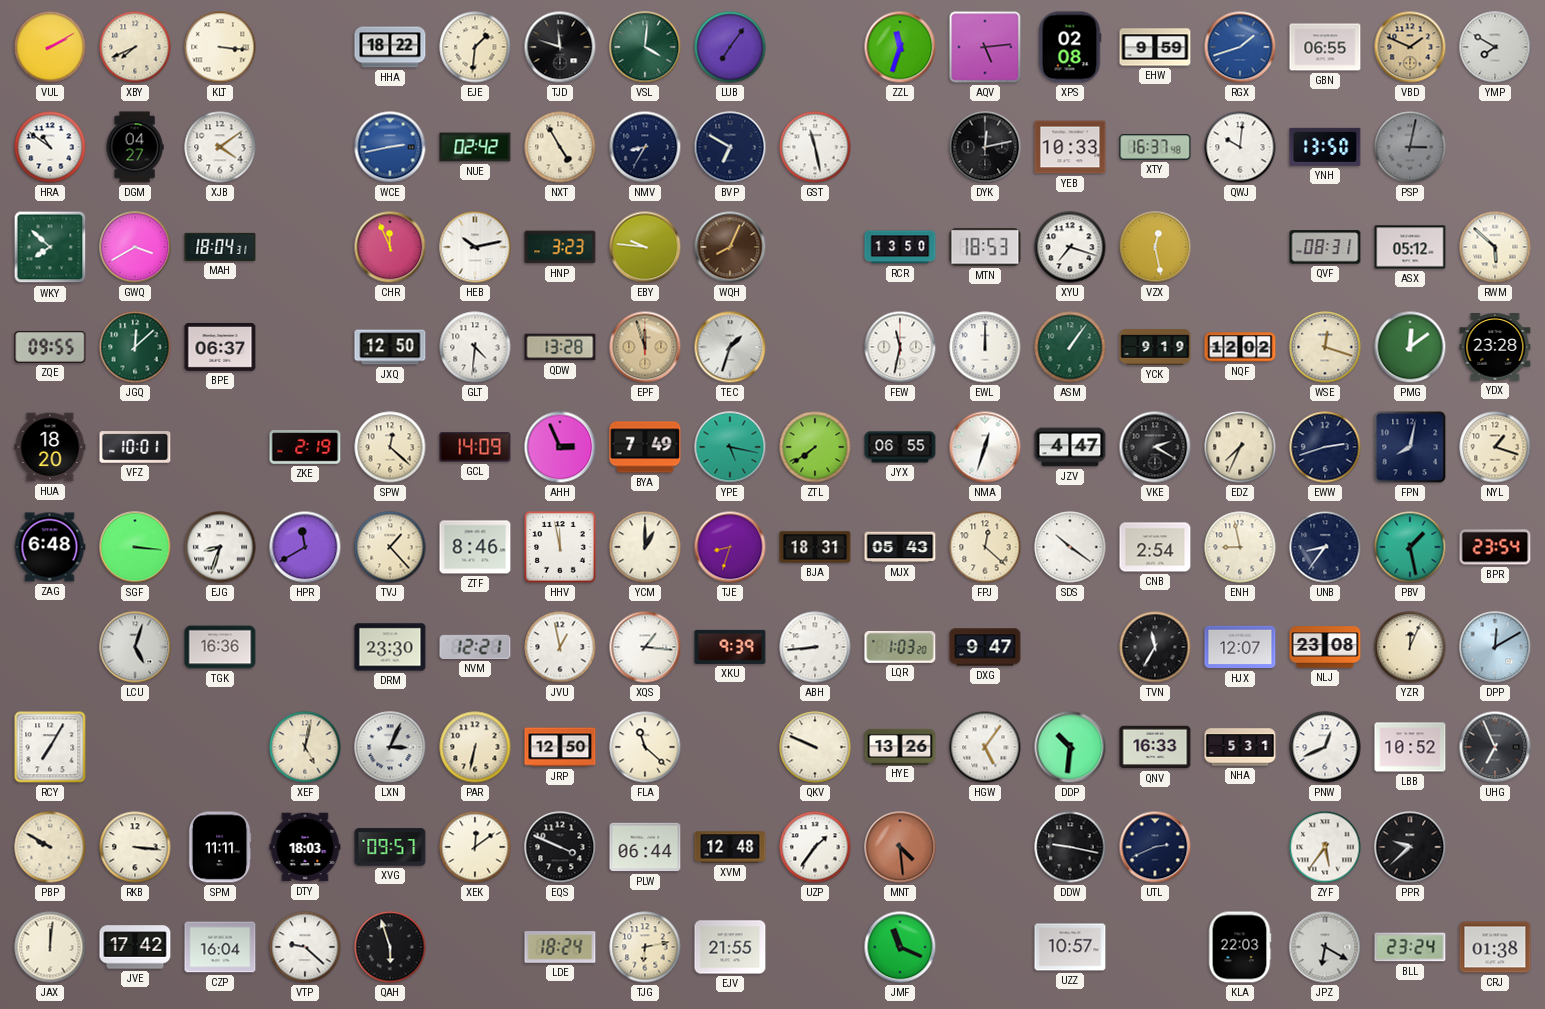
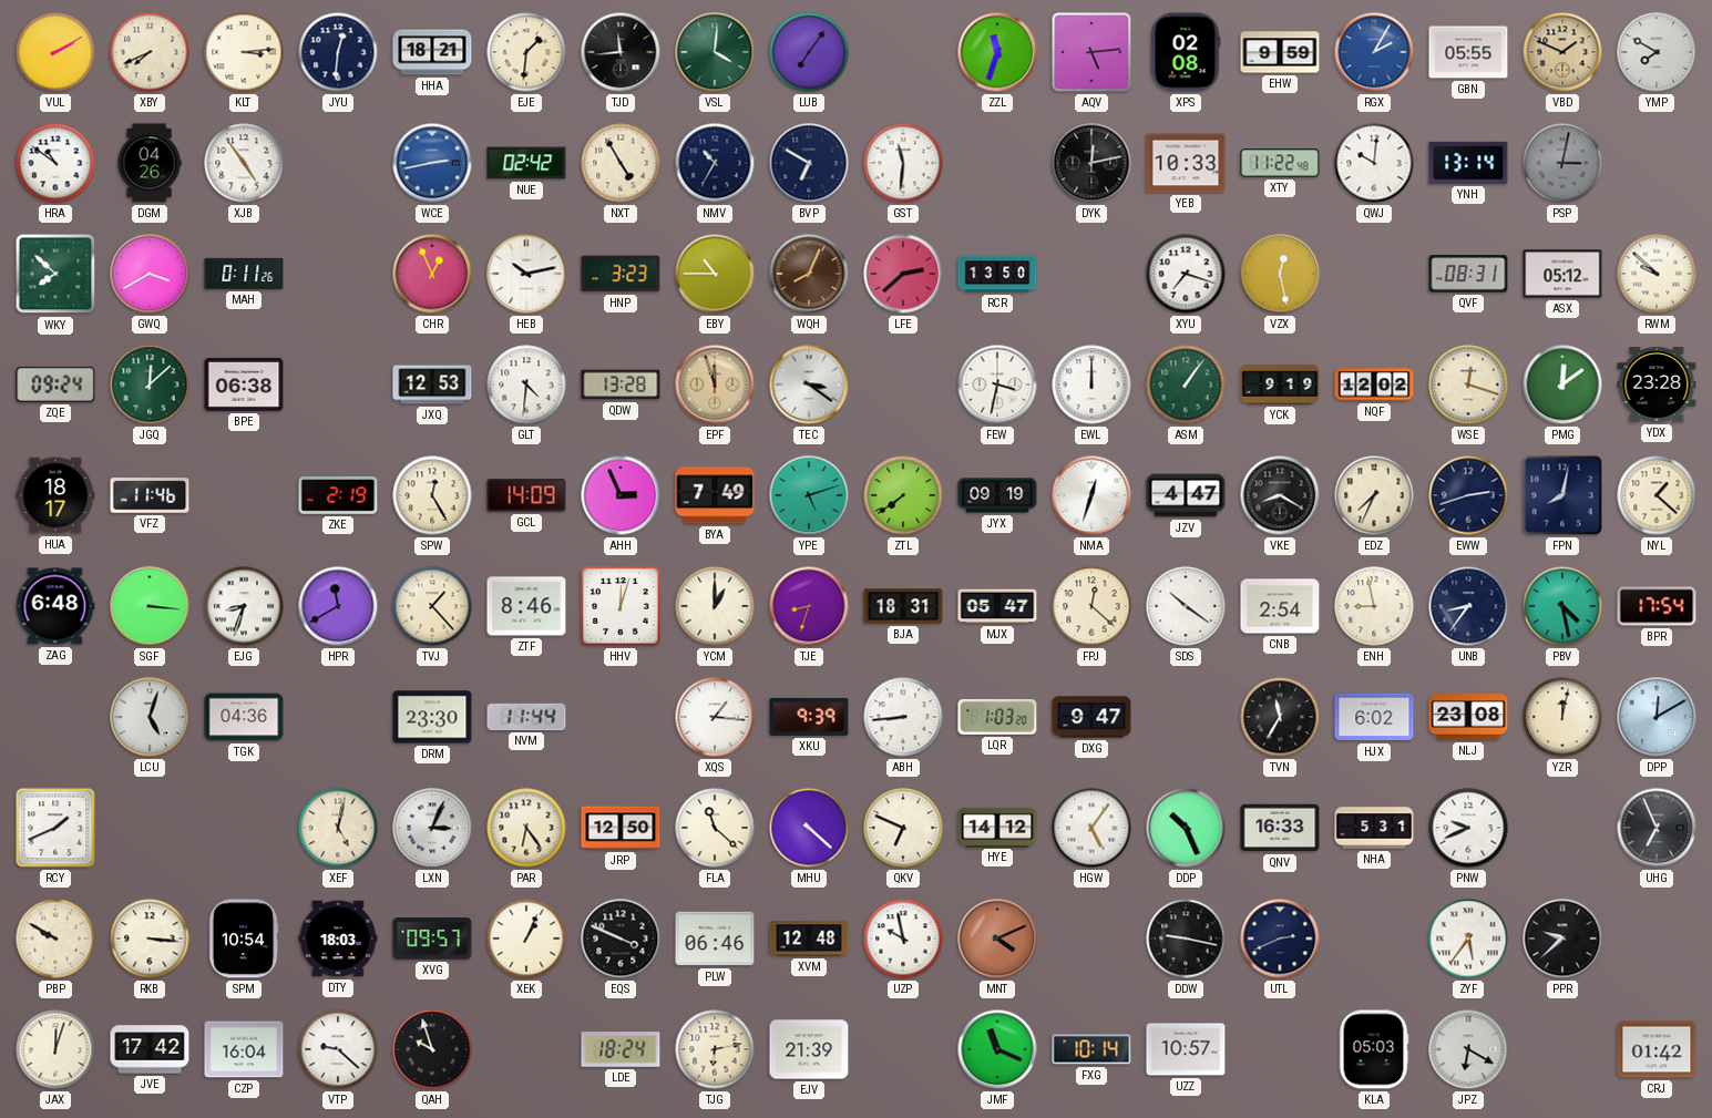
KLT: 3:16 -> 3:14 (244, 52)
JYU: none -> 12:31 (338, 52)
HHA: 18:22 -> 18:21 (432, 52)
TJD: 11:48 -> 11:44 (621, 52)
RGX: 1:42 -> 2:05 (1374, 52)
GBN: 06:55 -> 05:55 (1468, 52)
DGM: 04:27 -> 04:26 (150, 163)
XJB: 4:09 -> 4:54 (244, 163)
NMV: 8:35 -> 10:35 (715, 163)
GST: 11:28 -> 11:31 (903, 163)
XTY: 16:37 -> 11:22 (1280, 163)
YNH: 13:50 -> 13:14 (1468, 163)
MAH: 18:04 -> 0:11 (244, 274)
CHR: 11:56 -> 12:56 (432, 274)
EBY: 9:46 -> 10:45 (715, 274)
LFE: none -> 2:38 (903, 274)
MTN: 18:53 -> none (985, 247)
RWM: 5:52 -> 9:52 (1657, 274)
ZQE: 09:55 -> 09:24 (55, 384)
BPE: 06:37 -> 06:38 (244, 384)
JXQ: 12:50 -> 12:53 (432, 384)
TEC: 1:33 -> 3:21 (809, 384)
FEW: 11:32 -> 3:32 (997, 384)
HUA: 18:20 -> 18:17 (55, 495)
VFZ: 10:01 -> 11:46 (150, 495)
SPW: 12:22 -> 12:25 (432, 495)
YPE: 5:17 -> 5:12 (809, 495)
JYX: 06:55 -> 09:19 (997, 495)
VKE: 2:20 -> 8:20 (1280, 495)
NYL: 1:18 -> 1:22 (1657, 495)
HHV: 11:58 -> 12:03 (621, 606)
MJX: 05:43 -> 05:47 (997, 606)
PBV: 1:28 -> 4:28 (1562, 606)
BPR: 23:54 -> 17:54 (1657, 606)
TGK: 16:36 -> 04:36 (244, 717)
NVM: 12:21 -> 11:44 (526, 717)
JVU: 12:58 -> none (560, 647)
HJX: 12:07 -> 6:02 (1374, 717)
YZR: 12:04 -> 12:02 (1562, 717)
RCY: 7:05 -> 1:41 (55, 828)
PAR: 6:32 -> 6:24 (526, 828)
MHU: none -> 4:22 (809, 828)
QKV: 9:49 -> 6:49 (903, 828)
HYE: 13:26 -> 14:12 (997, 827)
DDP: 10:31 -> 10:26 (1186, 828)
PNW: 12:41 -> 9:41 (1468, 828)
LBB: 10:52 -> none (1410, 747)
SPM: 11:11 -> 10:54 (244, 938)
XEK: 12:09 -> 1:04 (526, 938)
PLW: 06:44 -> 06:46 (715, 938)
UZP: 1:36 -> 9:58 (903, 938)
MNT: 4:29 -> 4:11 (997, 938)
JAX: 12:01 -> 12:03 (55, 1049)
QAH: 5:57 -> 9:57 (432, 1049)
EJV: 21:55 -> 21:39 (809, 1049)
FXG: none -> 10:14 (1091, 1049)
KLA: 22:03 -> 05:03 (1374, 1049)
BLL: 23:24 -> none (1410, 947)
CRJ: 01:38 -> 01:42 (1657, 1049)
